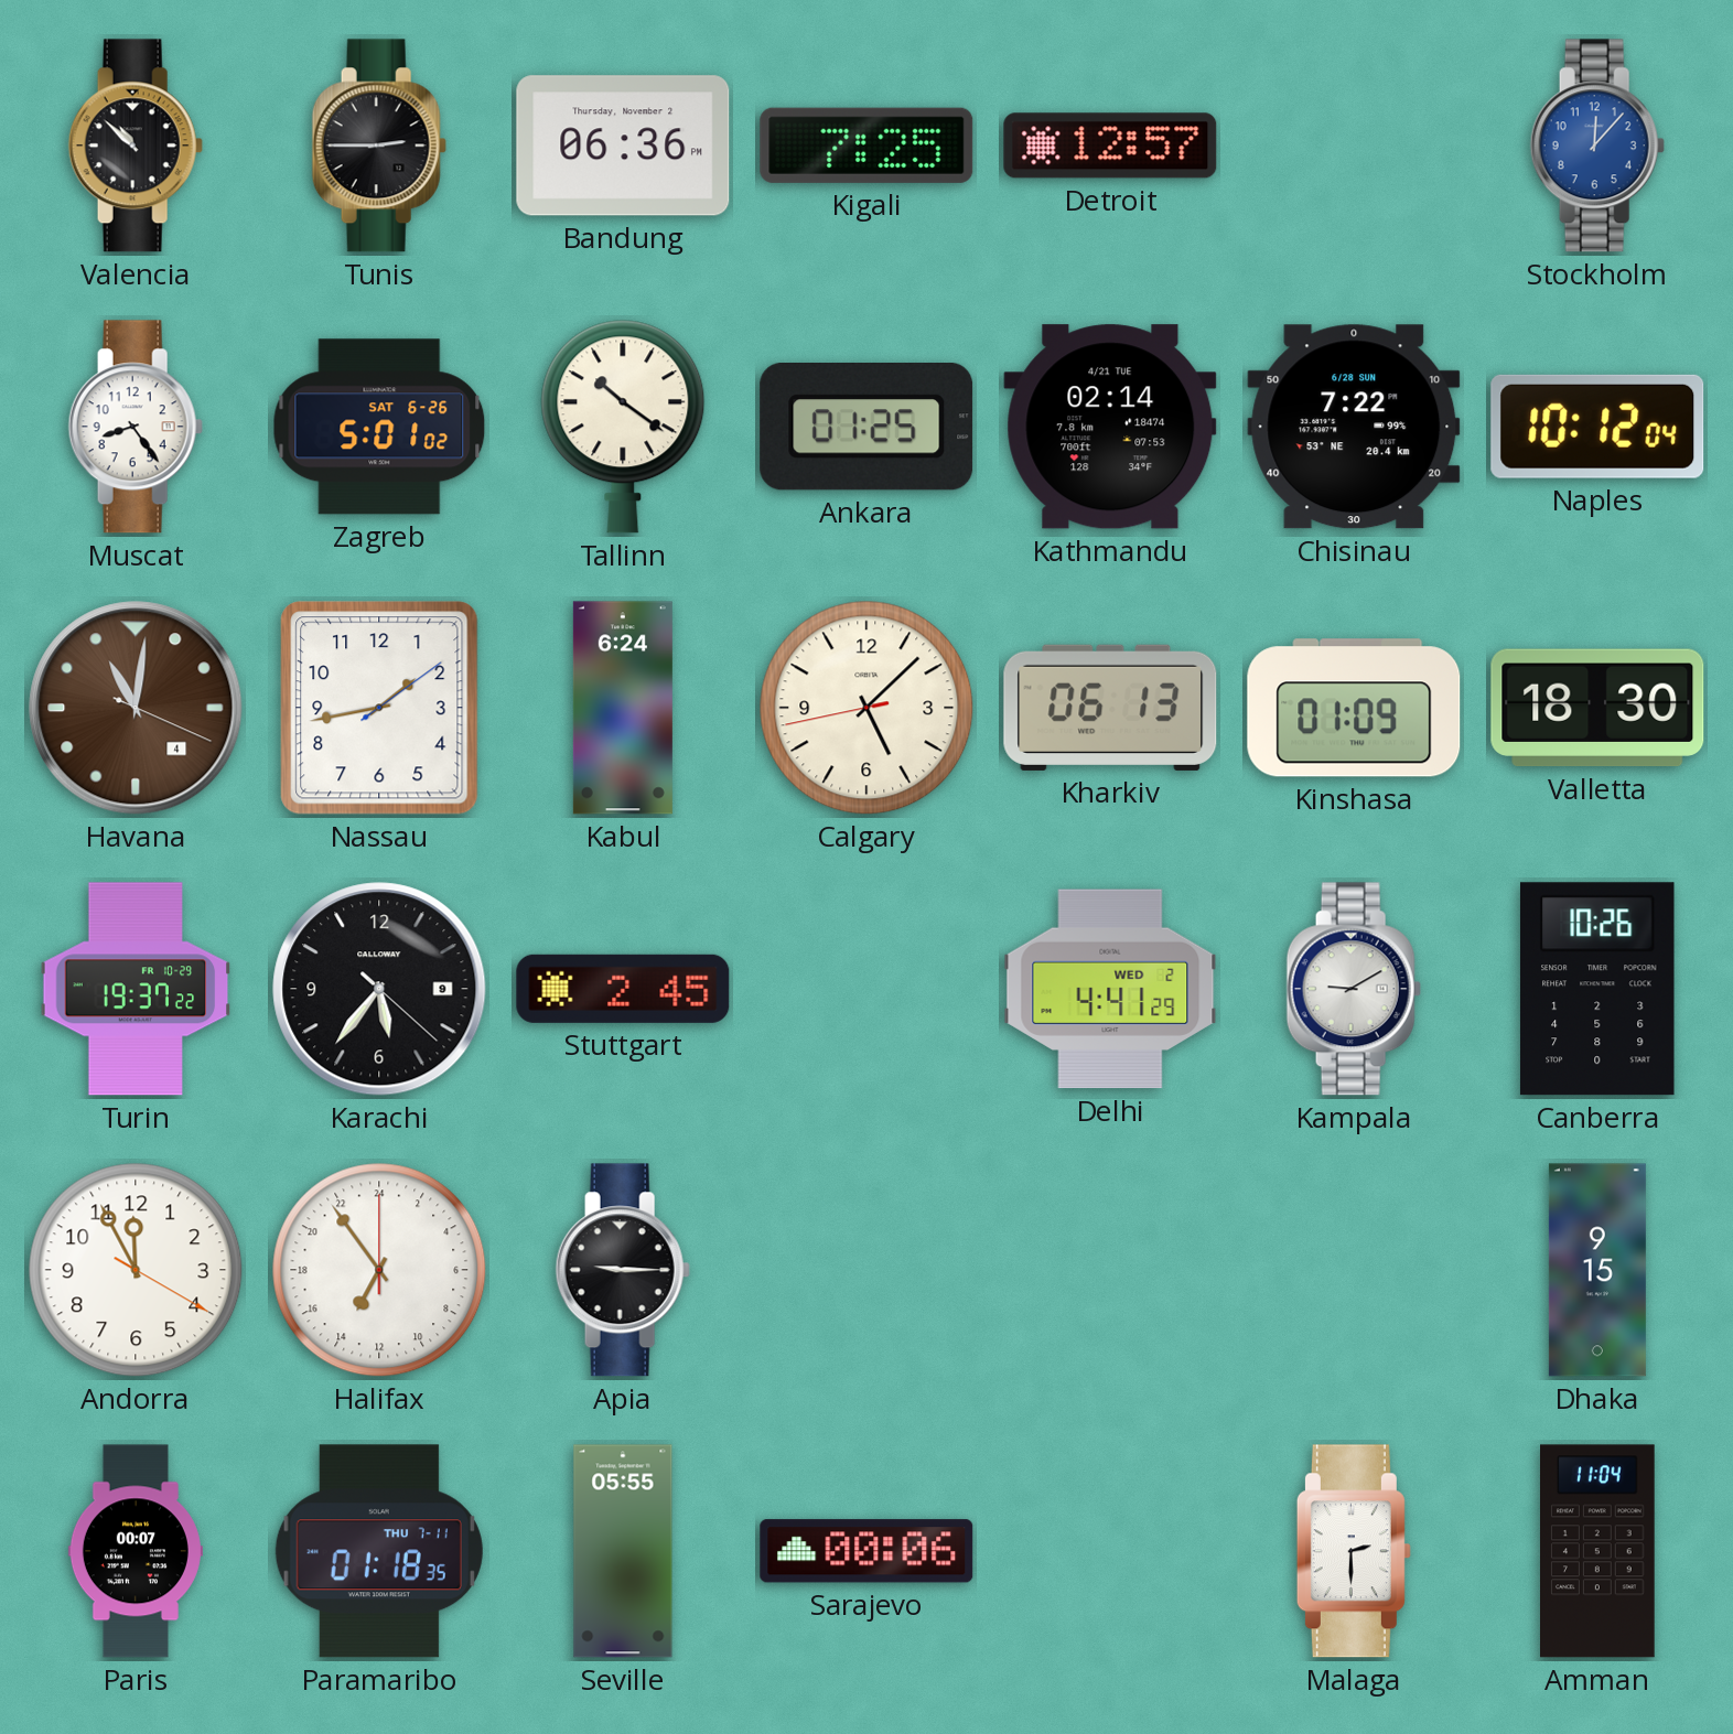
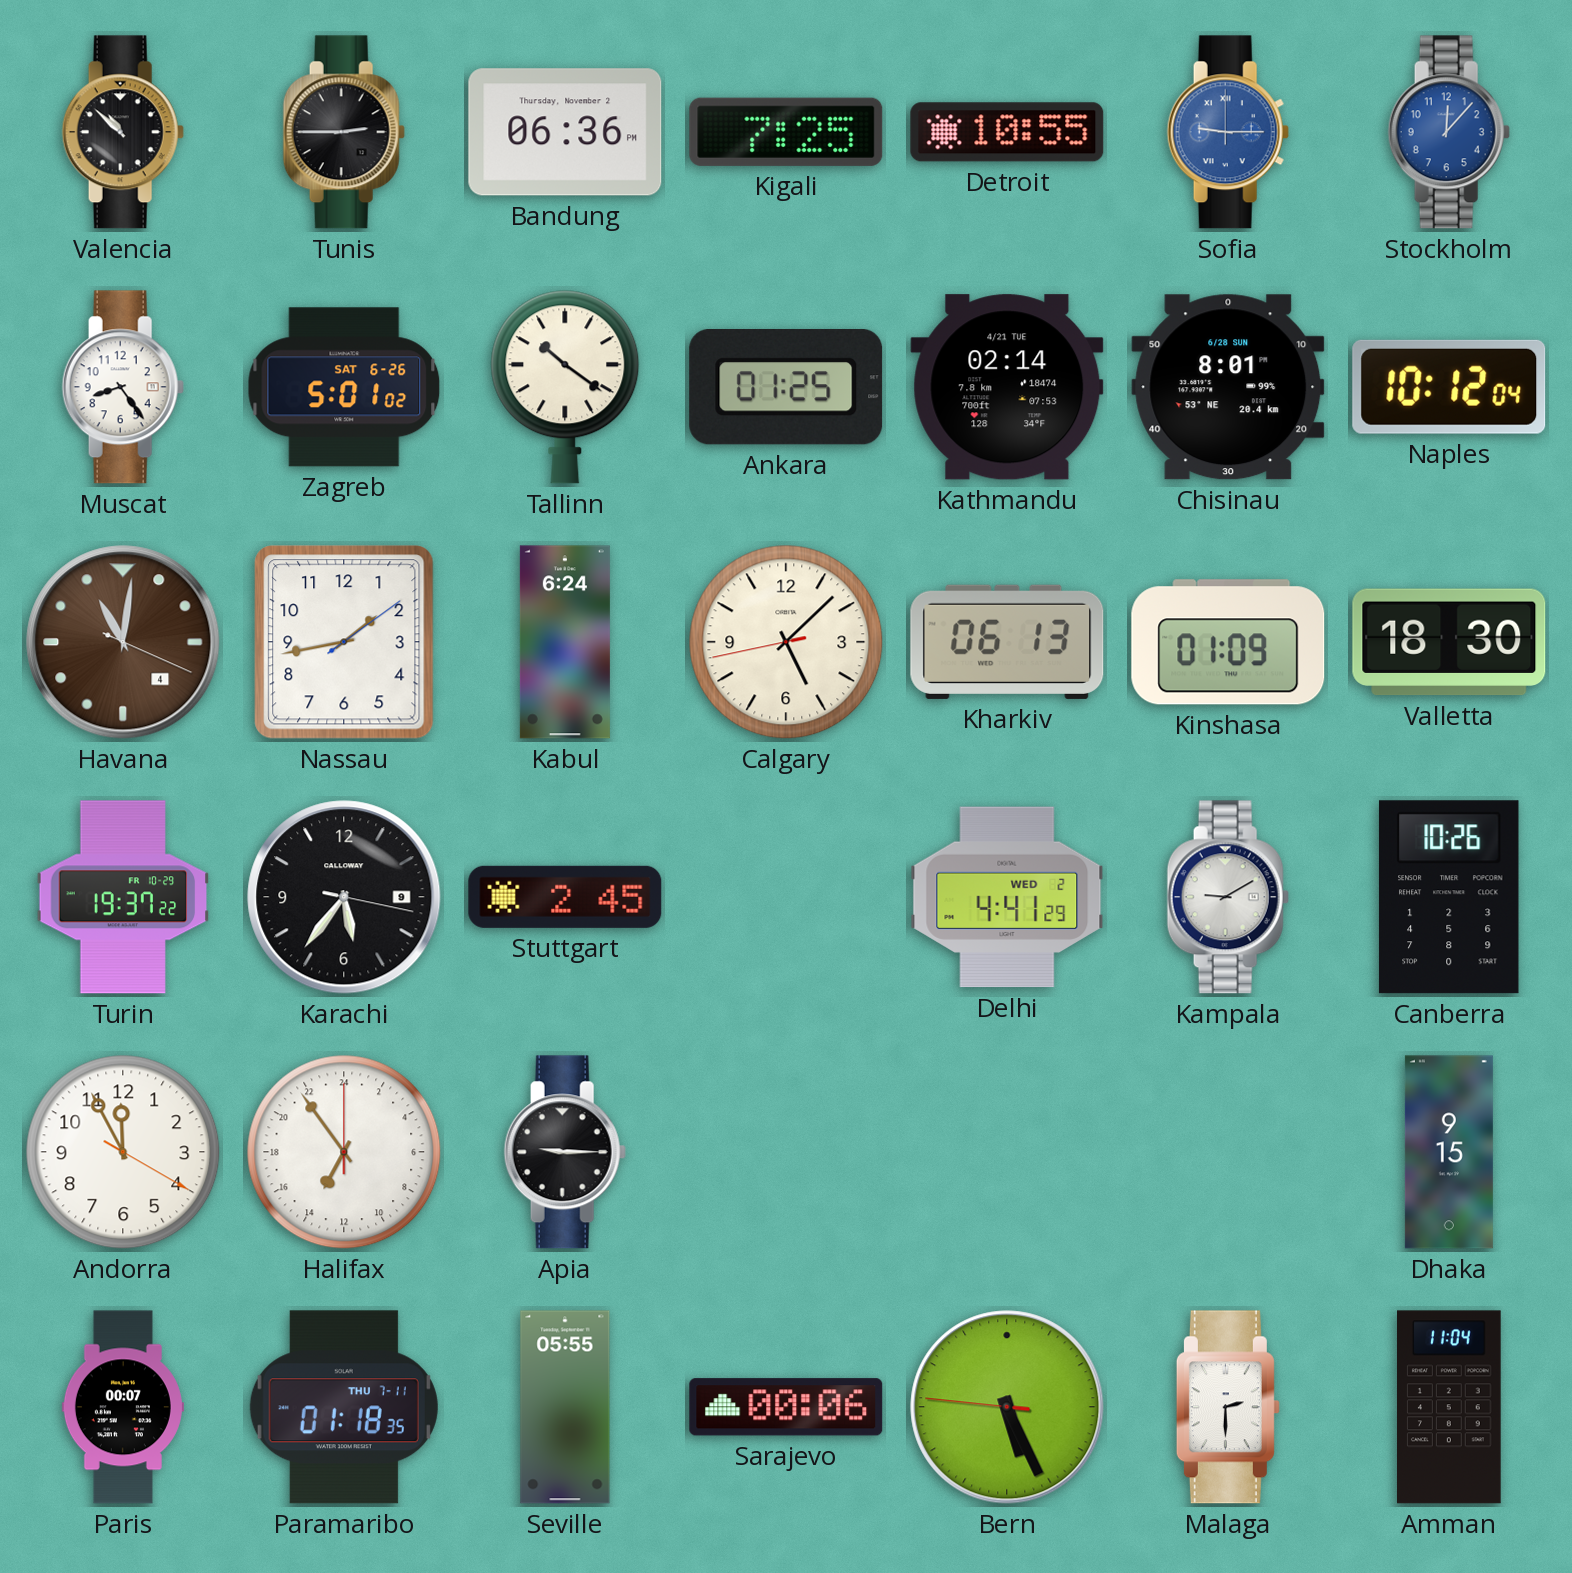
Detroit: 12:57 -> 10:55 (1007, 132)
Sofia: none -> 9:15 (1228, 132)
Chisinau: 7:22 -> 8:01 (1228, 387)
Karachi: 5:36:22 -> 5:36:17 (344, 897)
Bern: none -> 5:25 (1007, 1407)
